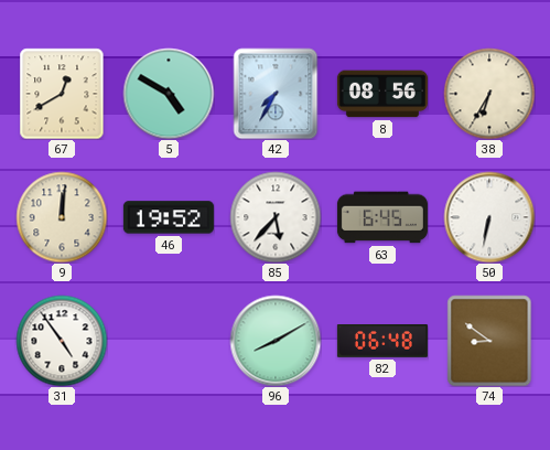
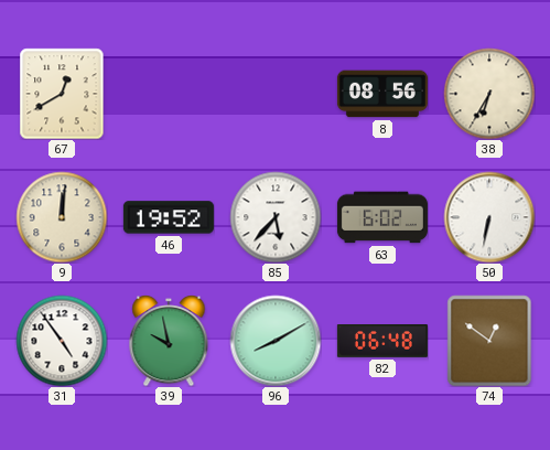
5: 4:50 -> none (169, 94)
42: 7:35 -> none (276, 94)
63: 6:45 -> 6:02 (382, 217)
39: none -> 9:58 (169, 341)
74: 8:51 -> 12:51 (489, 341)
